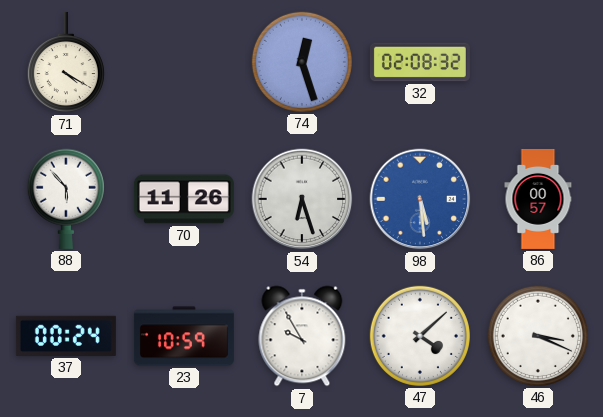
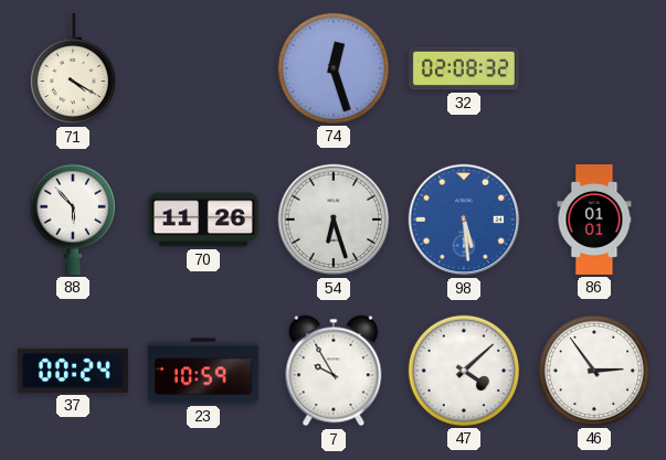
86: 00:57 -> 01:01 (594, 220)
46: 3:19 -> 2:54 (594, 371)
